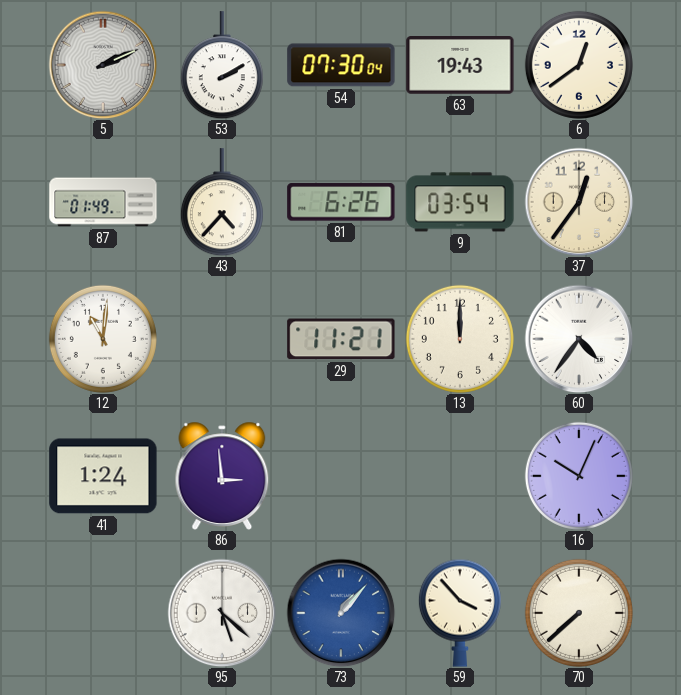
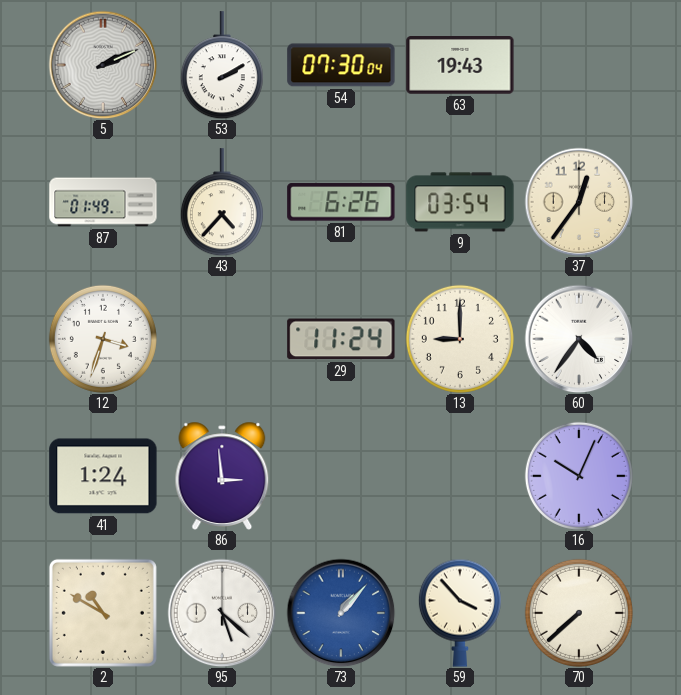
6: 12:39 -> none (579, 65)
12: 11:01 -> 3:33 (103, 339)
29: 11:21 -> 11:24 (341, 339)
13: 12:00 -> 9:00 (460, 339)
2: none -> 10:50 (103, 613)
